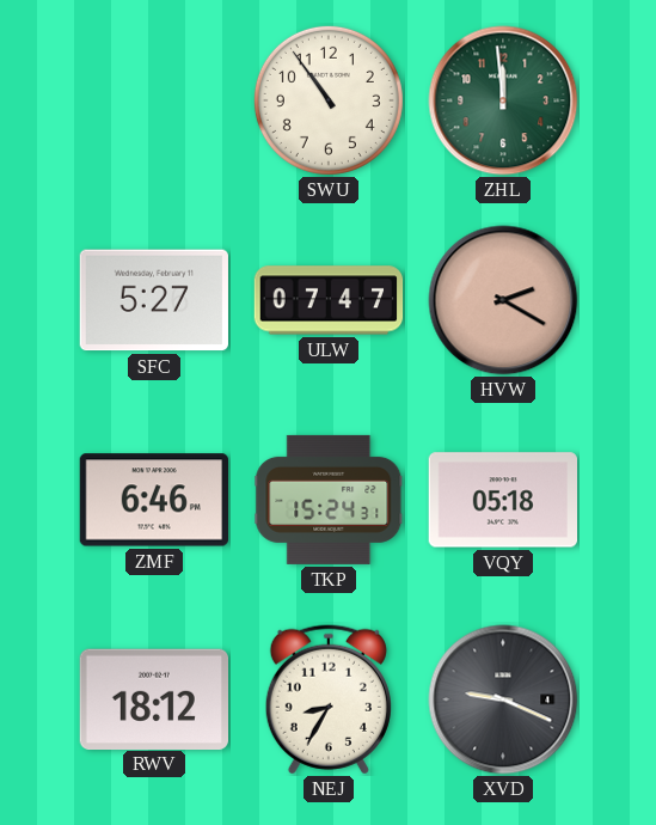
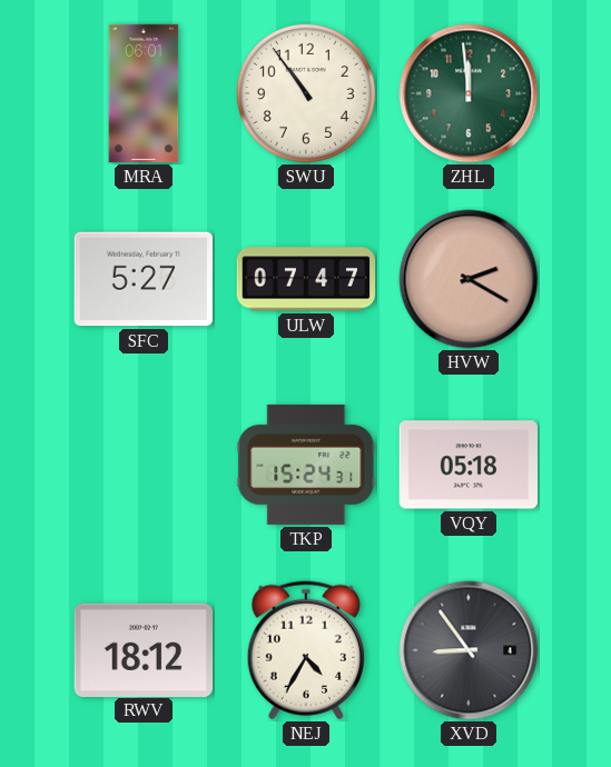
MRA: none -> 06:01 (144, 93)
ZMF: 6:46 -> none (153, 500)
NEJ: 8:35 -> 4:35 (306, 650)
XVD: 9:19 -> 8:54 (469, 650)
